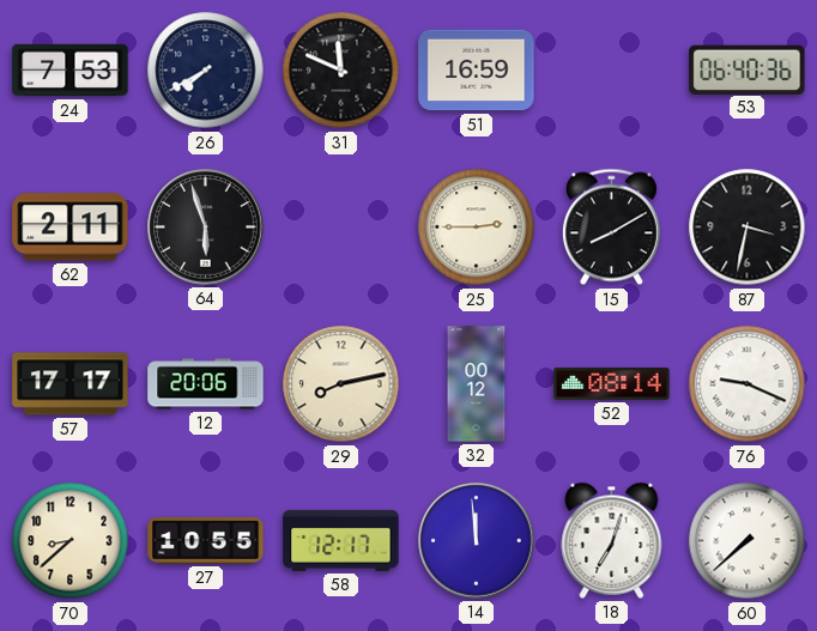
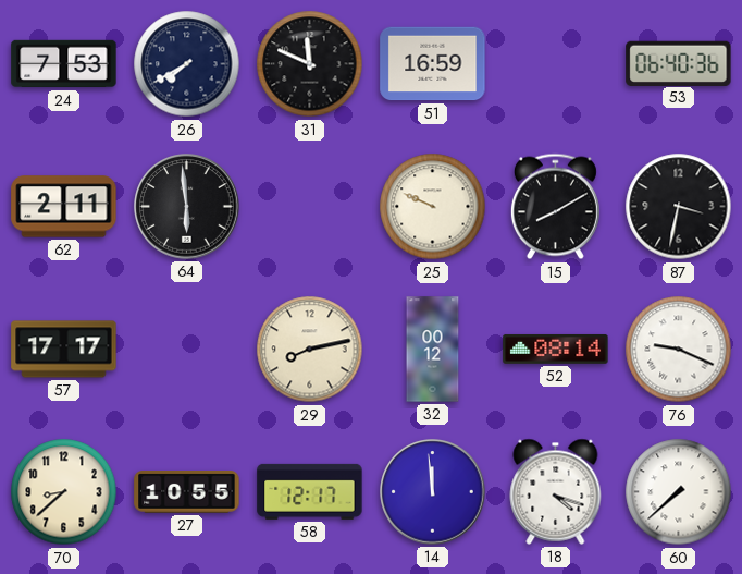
64: 5:57 -> 5:59 (187, 207)
25: 2:45 -> 9:49 (433, 207)
12: 20:06 -> none (206, 384)
18: 7:03 -> 4:18 (556, 491)
